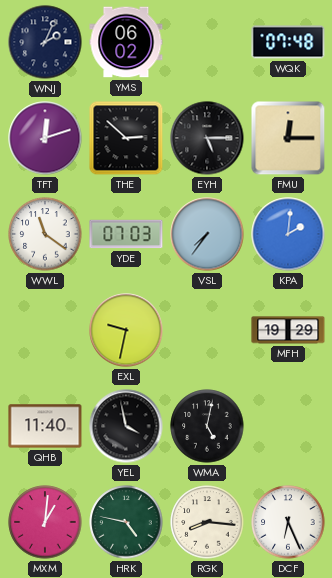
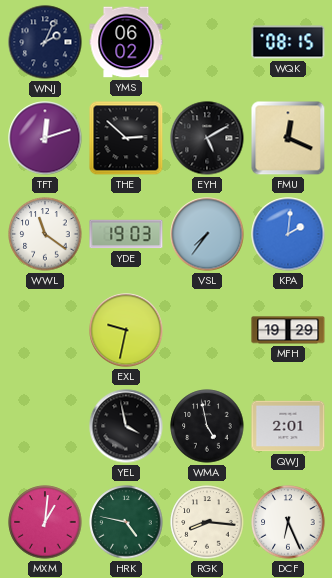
WQK: 07:48 -> 08:15 (288, 42)
EYH: 5:15 -> 5:10 (207, 138)
FMU: 12:15 -> 12:19 (288, 138)
YDE: 07:03 -> 19:03 (126, 234)
QHB: 11:40 -> none (45, 426)
WMA: 5:02 -> 4:58 (207, 426)
QWJ: none -> 2:01 (288, 426)
